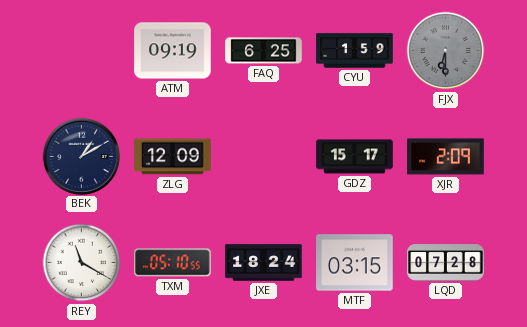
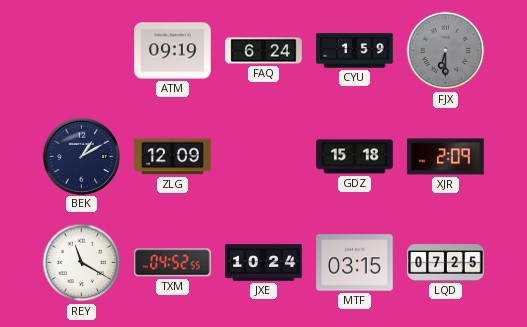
FAQ: 6:25 -> 6:24 (264, 51)
GDZ: 15:17 -> 15:18 (355, 157)
TXM: 05:10 -> 04:52 (173, 263)
JXE: 18:24 -> 10:24 (264, 263)
LQD: 07:28 -> 07:25 (446, 263)
